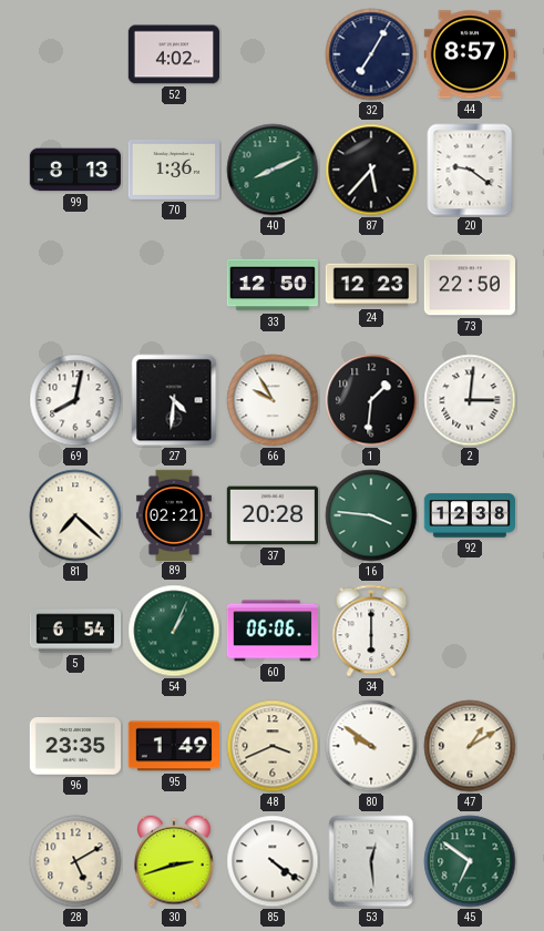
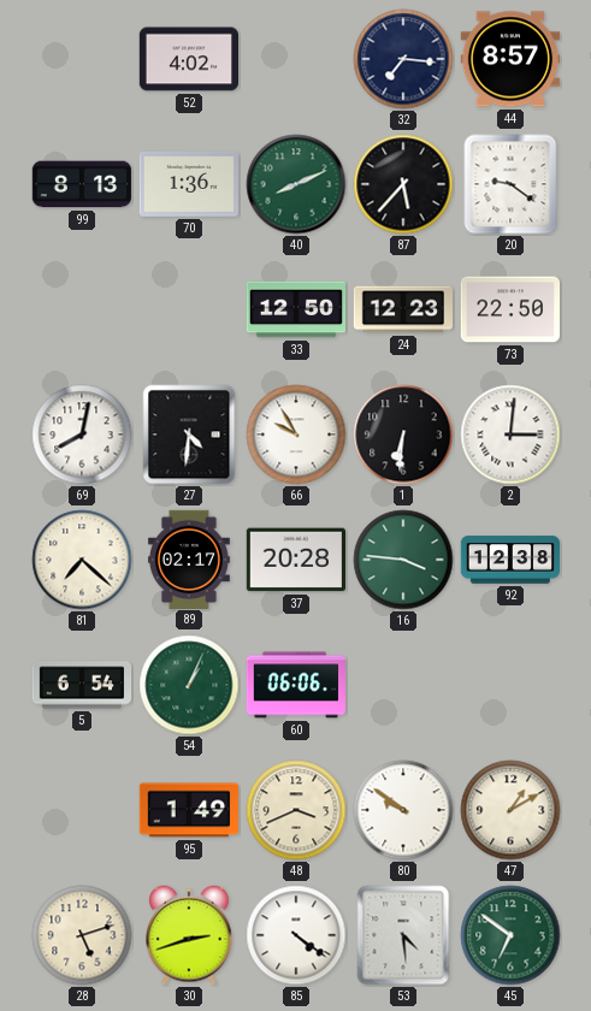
32: 7:05 -> 7:16 (403, 59)
1: 1:31 -> 6:31 (403, 434)
89: 02:21 -> 02:17 (189, 558)
34: 6:00 -> none (371, 631)
96: 23:35 -> none (74, 746)
28: 5:10 -> 5:12 (82, 935)
53: 12:29 -> 4:29 (403, 935)
